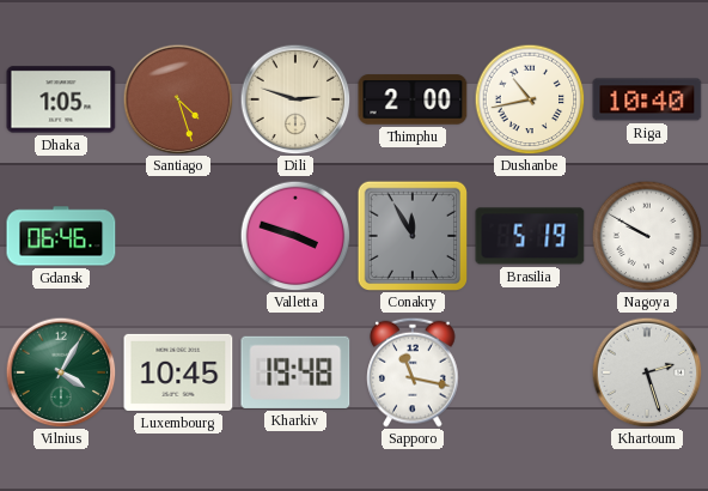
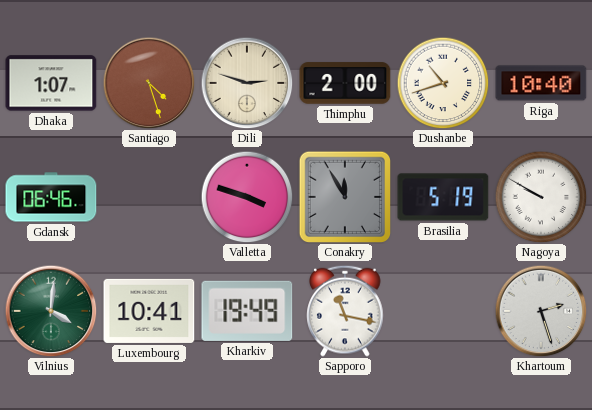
Dhaka: 1:05 -> 1:07 (51, 83)
Dushanbe: 10:43 -> 10:42 (443, 83)
Vilnius: 4:05 -> 4:01 (51, 311)
Luxembourg: 10:45 -> 10:41 (149, 311)
Kharkiv: 19:48 -> 19:49 (247, 311)
